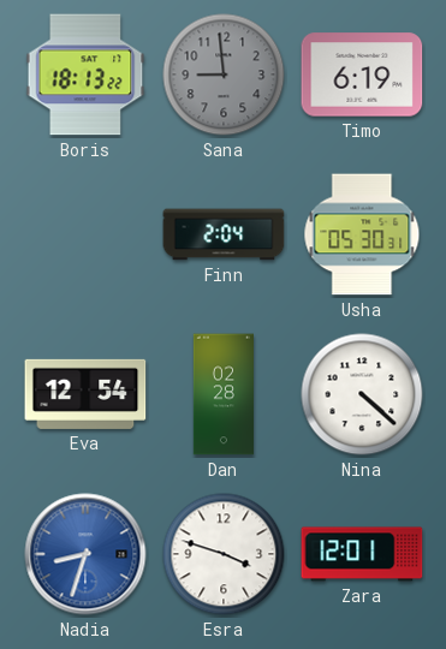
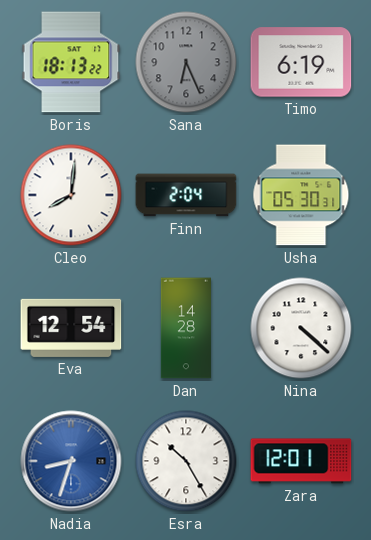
Sana: 8:59 -> 6:26 (186, 62)
Cleo: none -> 8:01 (71, 195)
Dan: 02:28 -> 14:28 (186, 328)
Esra: 3:48 -> 10:25 (186, 461)
